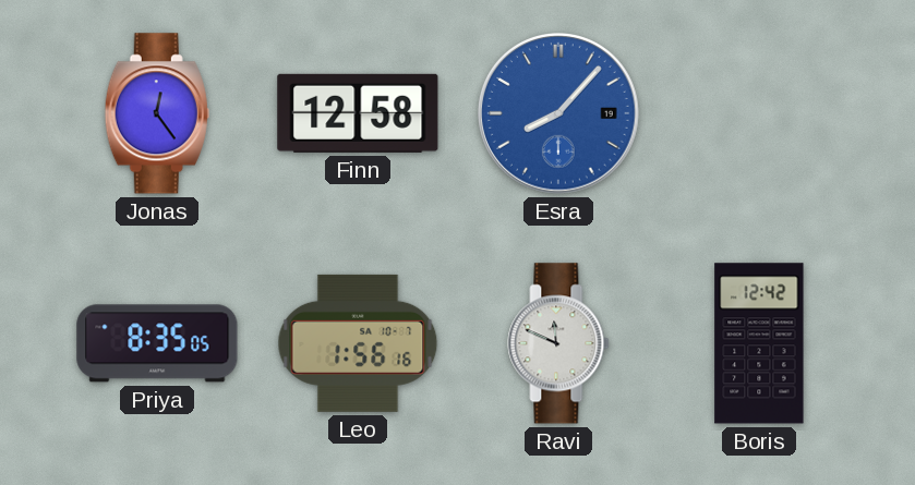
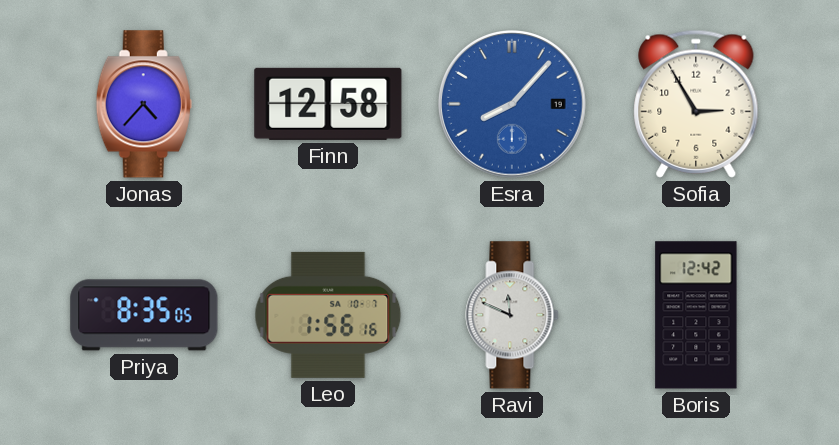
Jonas: 12:24 -> 4:37 (144, 104)
Sofia: none -> 2:55 (696, 104)
